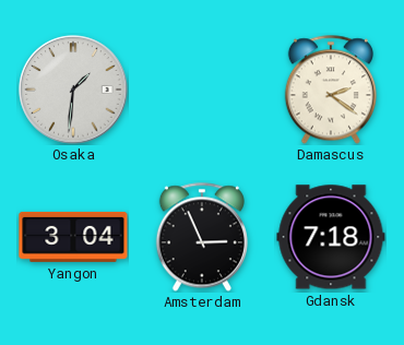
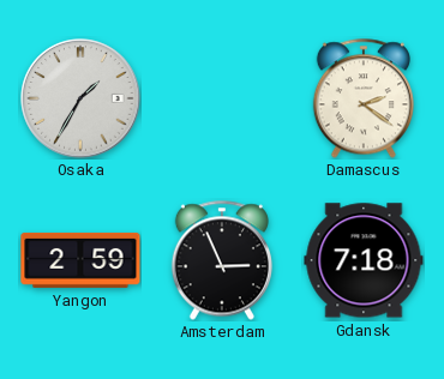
Osaka: 1:31 -> 1:35 (80, 98)
Yangon: 3:04 -> 2:59 (80, 260)
